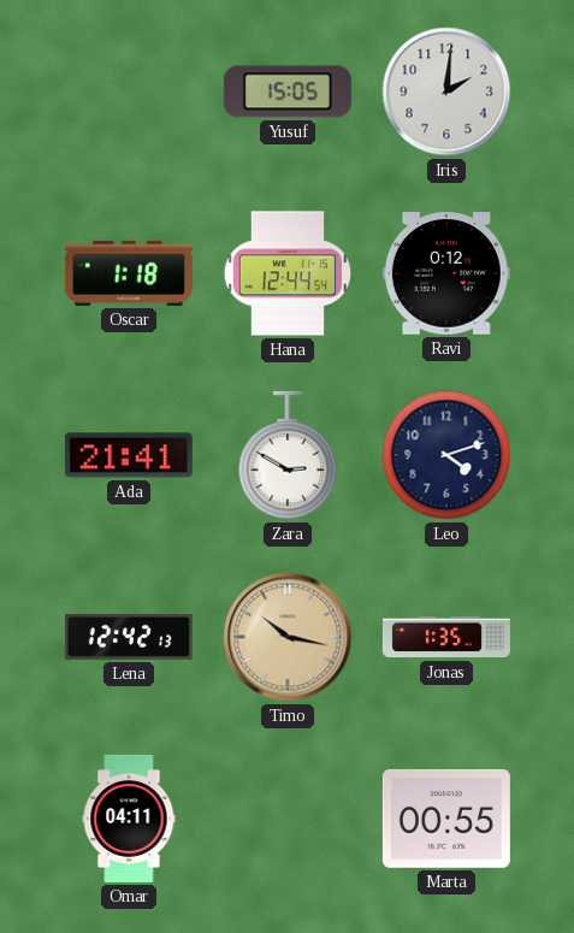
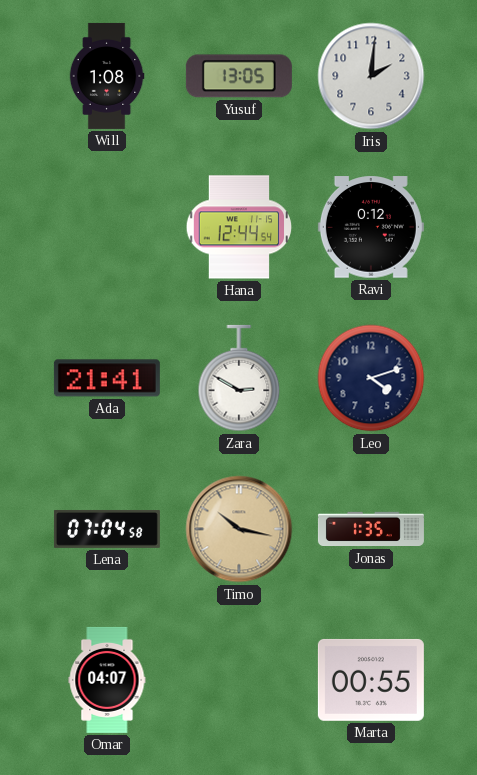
Will: none -> 1:08 (107, 76)
Yusuf: 15:05 -> 13:05 (239, 76)
Oscar: 1:18 -> none (129, 273)
Lena: 12:42 -> 07:04 (107, 529)
Omar: 04:11 -> 04:07 (107, 680)
